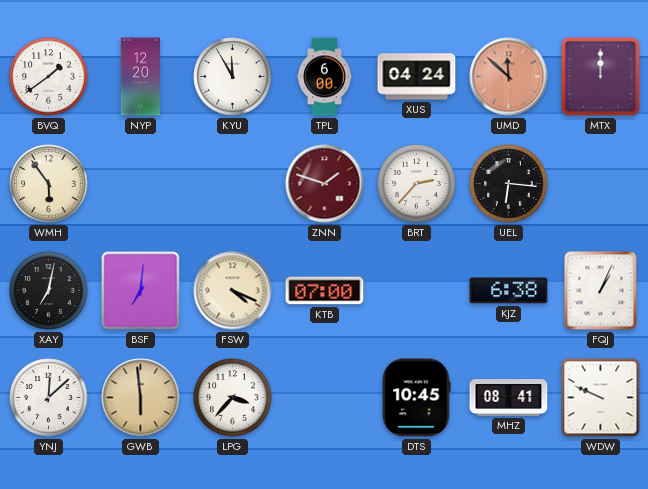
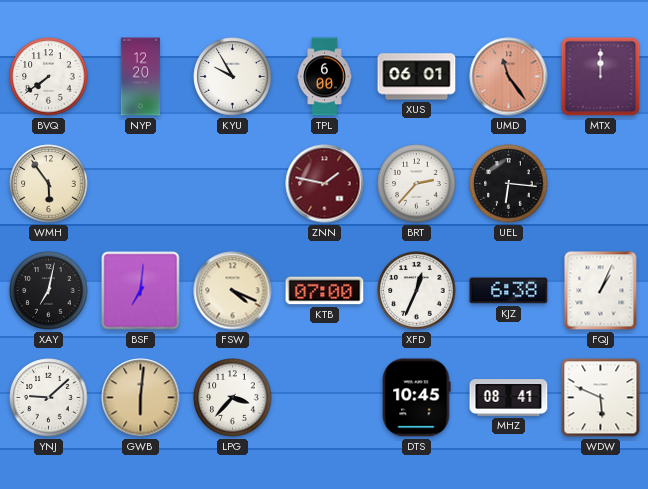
BVQ: 1:39 -> 7:39 (49, 77)
KYU: 11:55 -> 9:55 (233, 77)
XUS: 04:24 -> 06:01 (417, 77)
UMD: 11:52 -> 11:24 (509, 77)
ZNN: 1:48 -> 1:47 (325, 184)
XFD: none -> 12:34 (417, 291)
YNJ: 12:08 -> 9:08 (49, 398)
GWB: 5:59 -> 6:01 (141, 398)
WDW: 9:49 -> 5:49 (601, 398)
